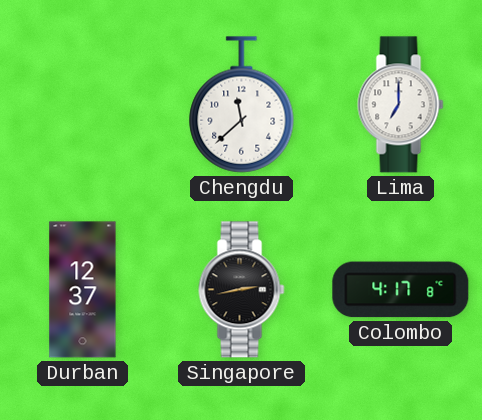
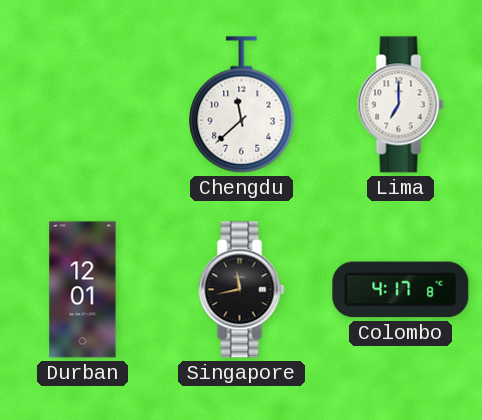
Durban: 12:37 -> 12:01 (83, 290)
Singapore: 2:43 -> 11:43 (242, 290)
